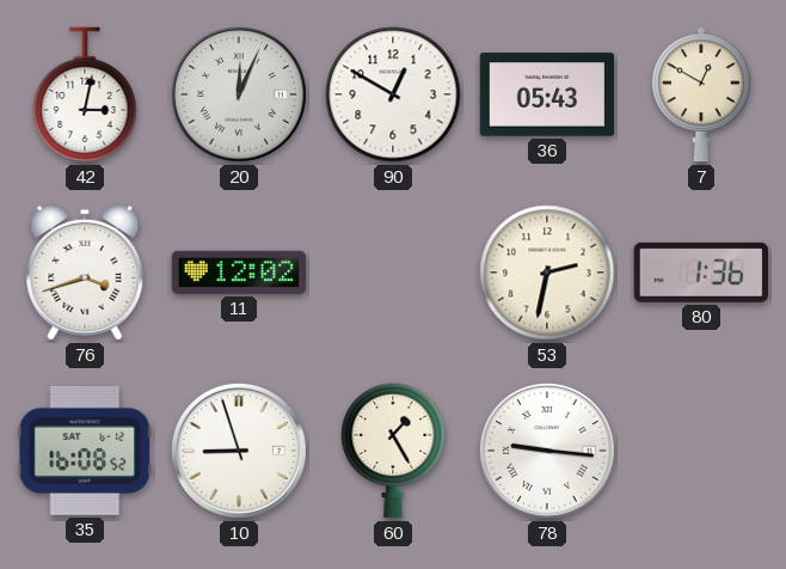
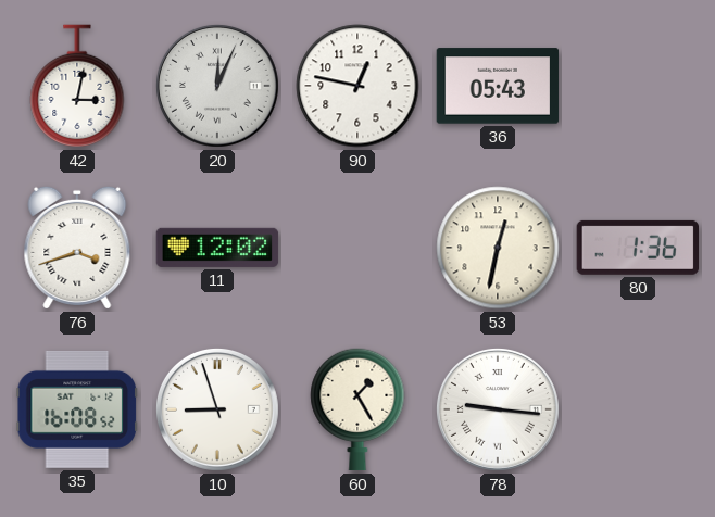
90: 12:50 -> 12:47 (357, 86)
7: 12:50 -> none (701, 94)
53: 2:32 -> 12:32 (498, 248)
